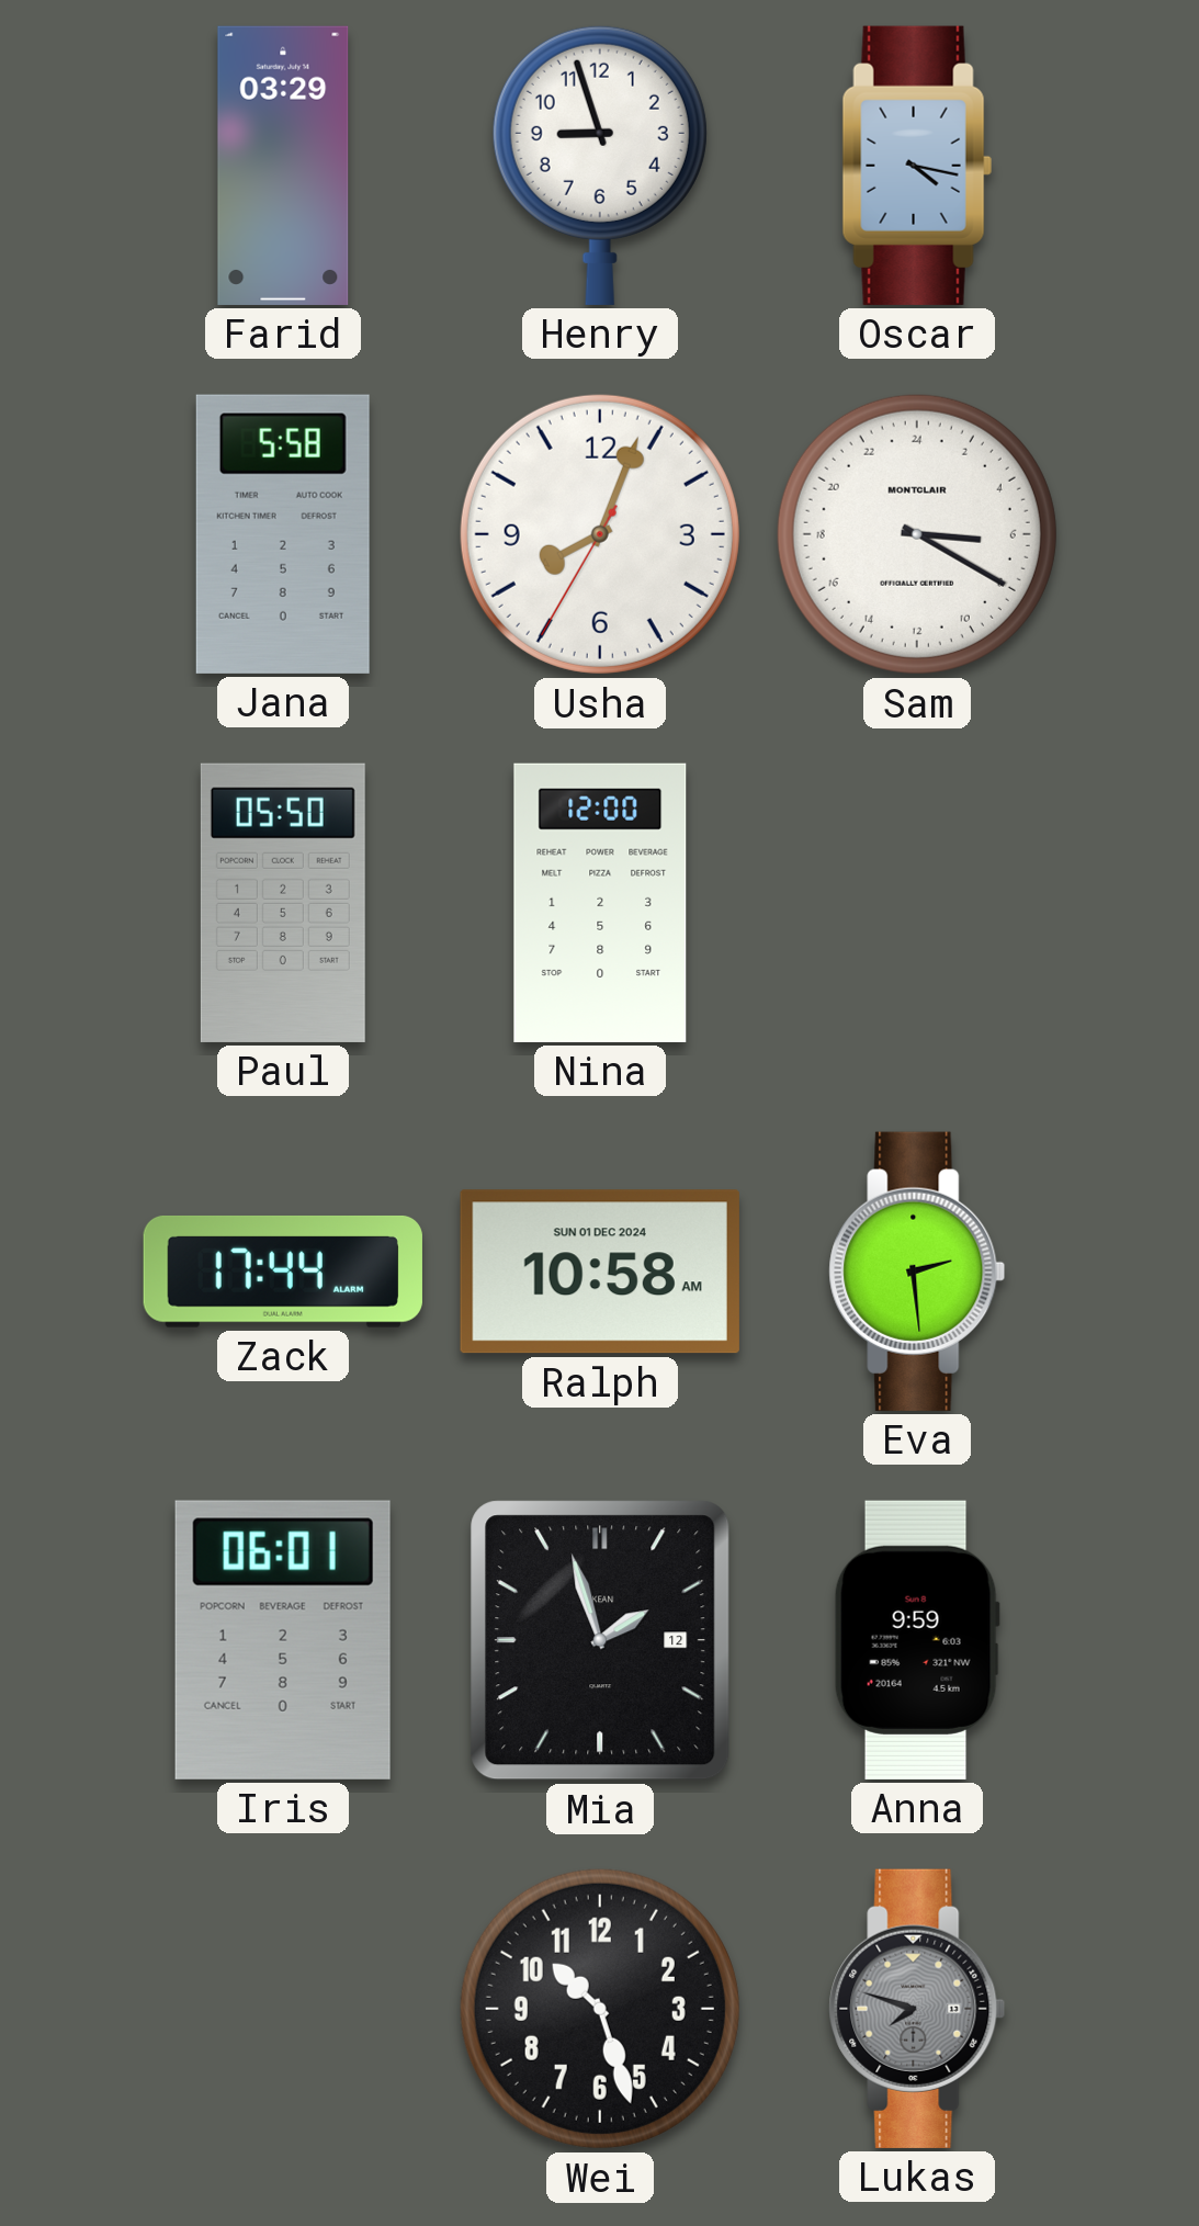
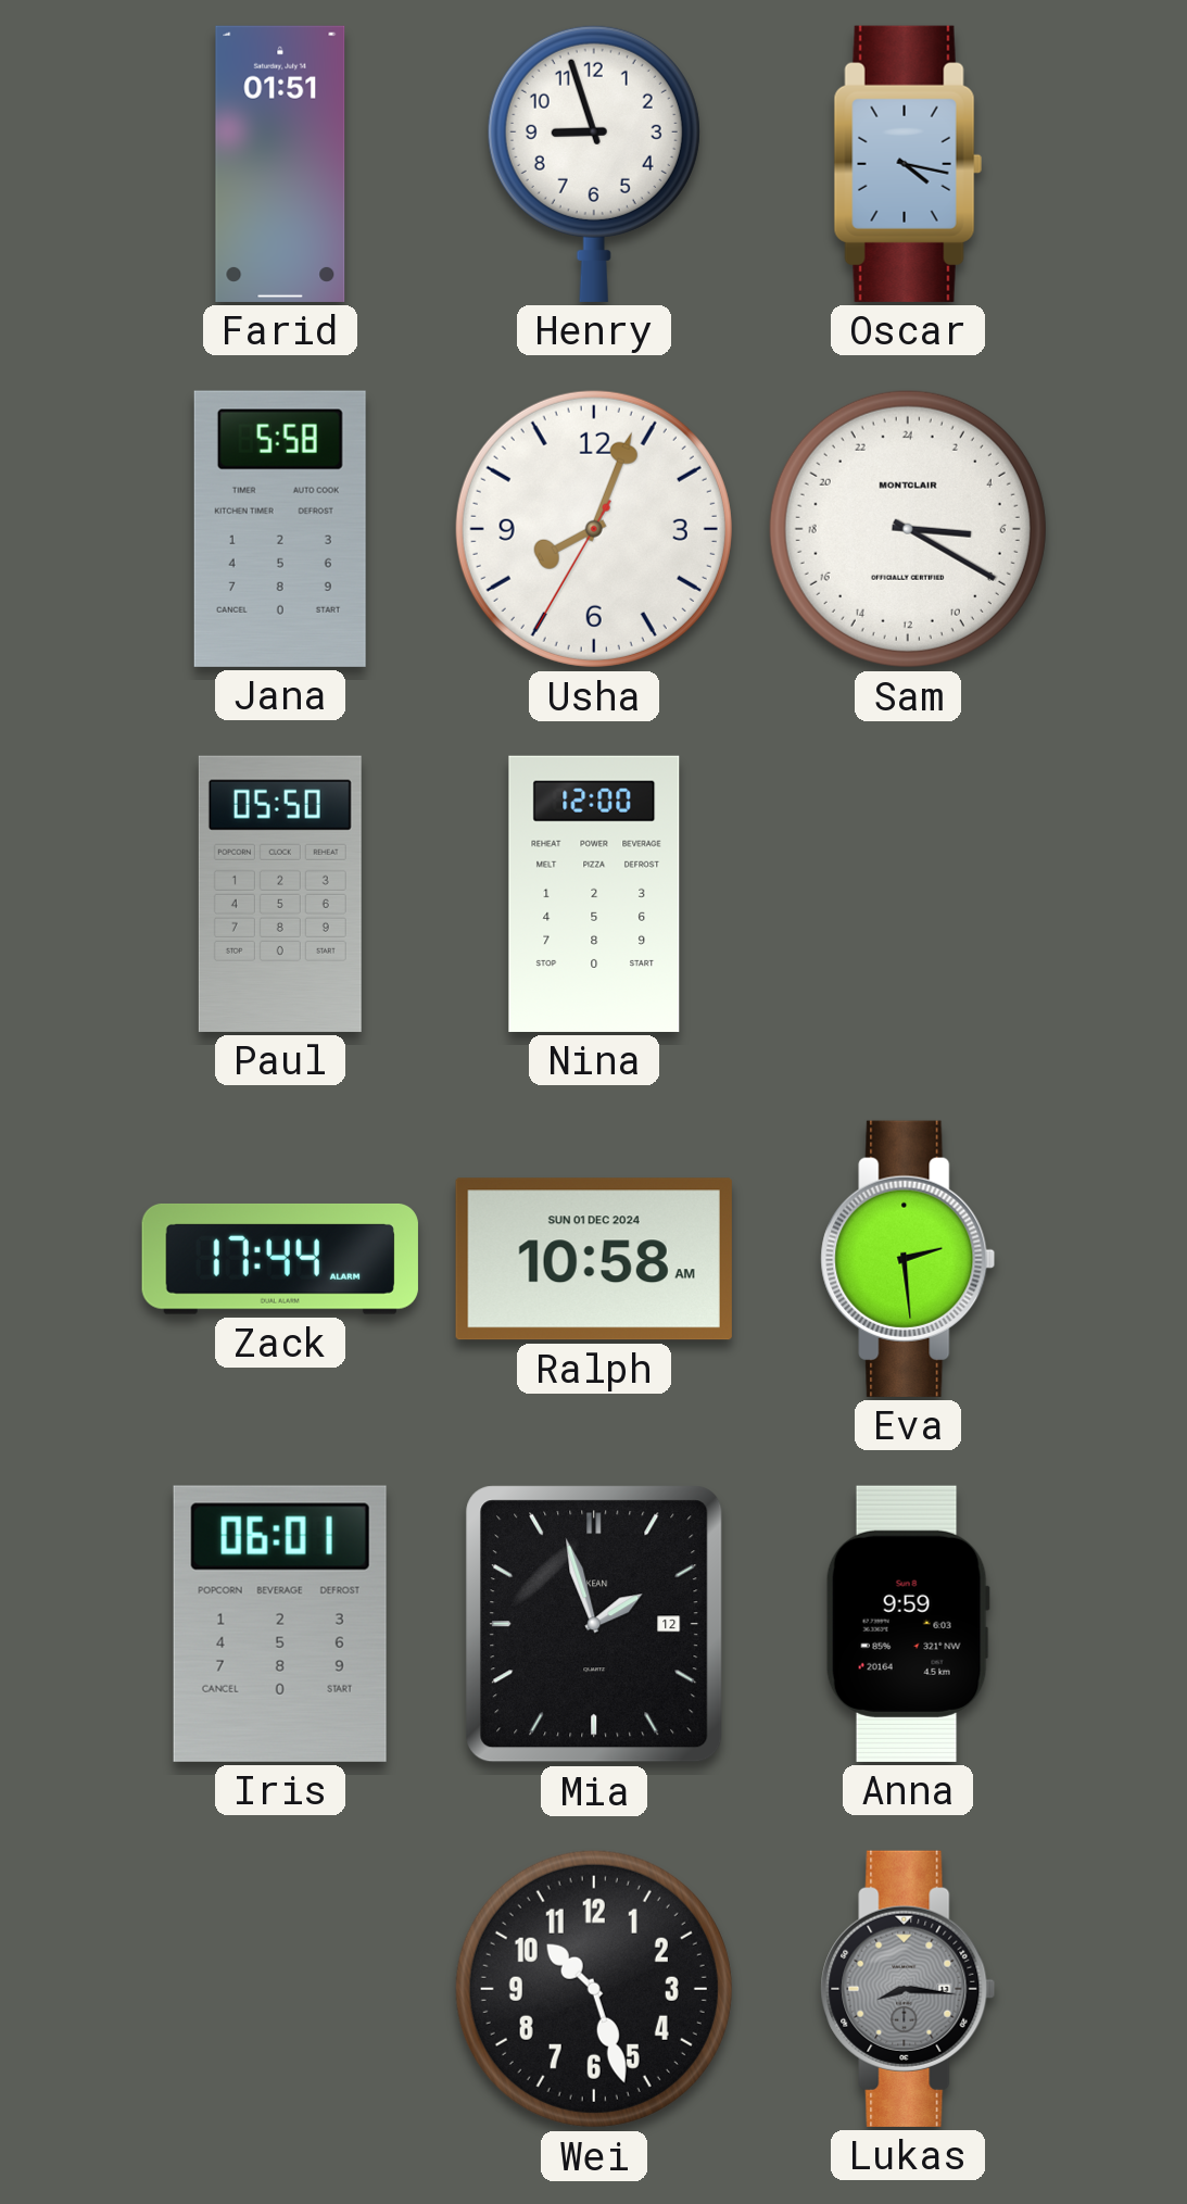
Farid: 03:29 -> 01:51 (280, 164)
Lukas: 7:48 -> 8:16 (908, 1989)
